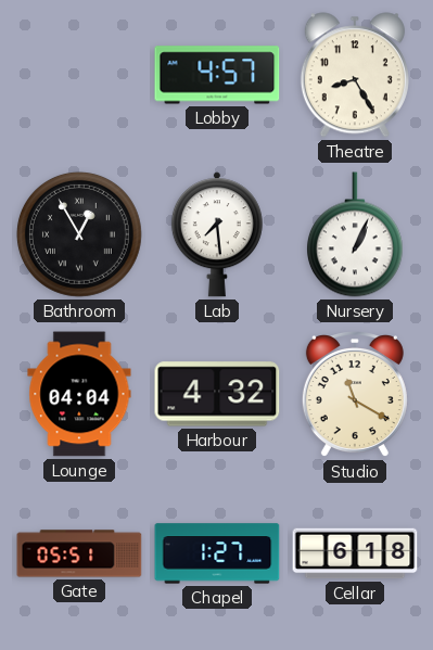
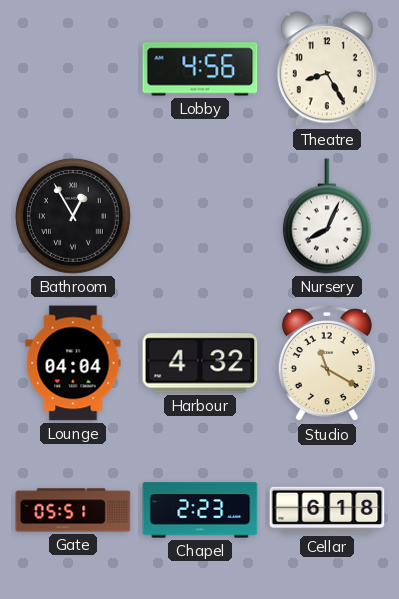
Lobby: 4:57 -> 4:56 (200, 69)
Lab: 7:29 -> none (217, 234)
Nursery: 1:04 -> 8:04 (327, 216)
Chapel: 1:27 -> 2:23 (200, 510)
